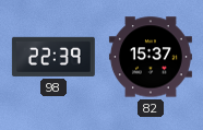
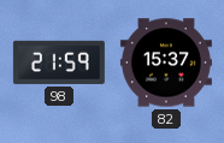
98: 22:39 -> 21:59 (59, 62)
